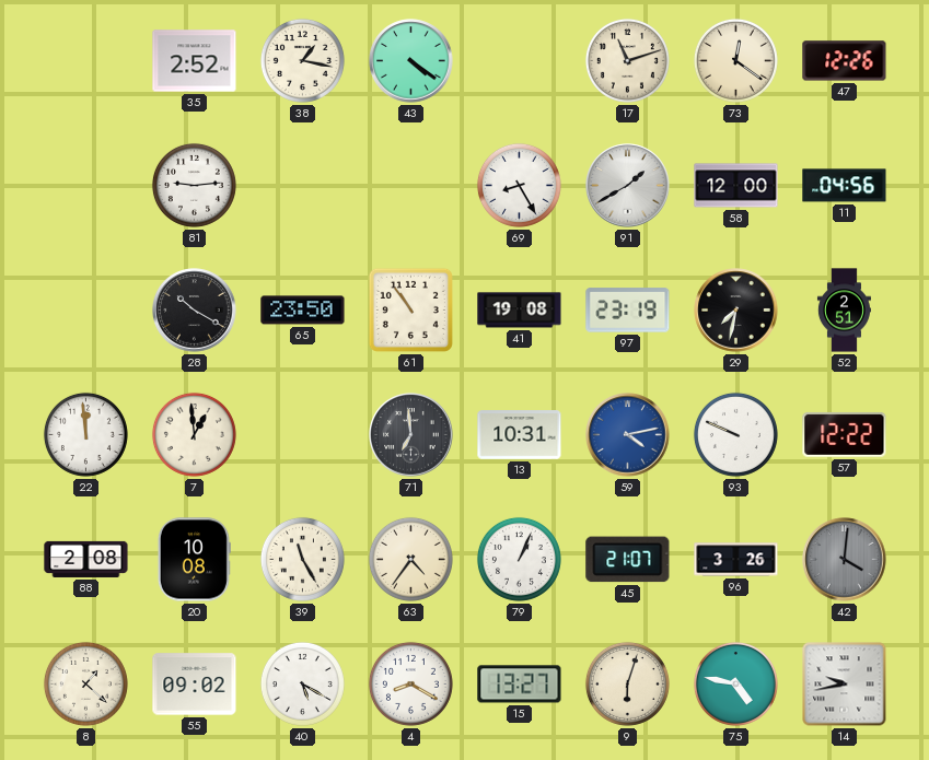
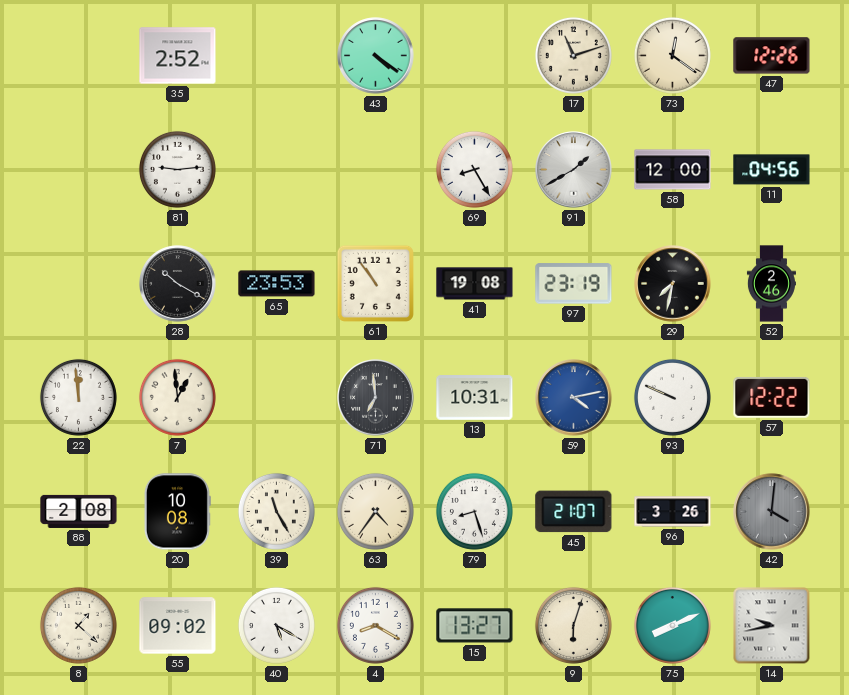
38: 1:17 -> none (302, 60)
65: 23:50 -> 23:53 (277, 284)
52: 2:51 -> 2:46 (771, 284)
79: 1:04 -> 8:27 (474, 511)
75: 4:47 -> 8:11 (672, 625)
